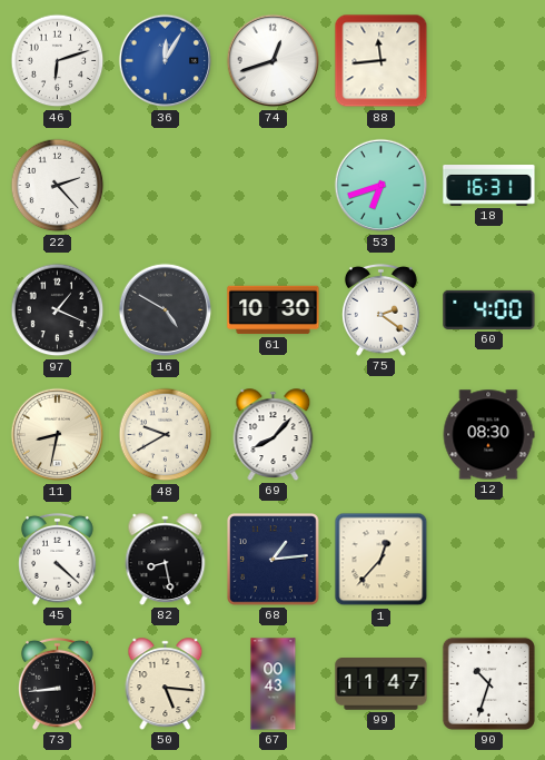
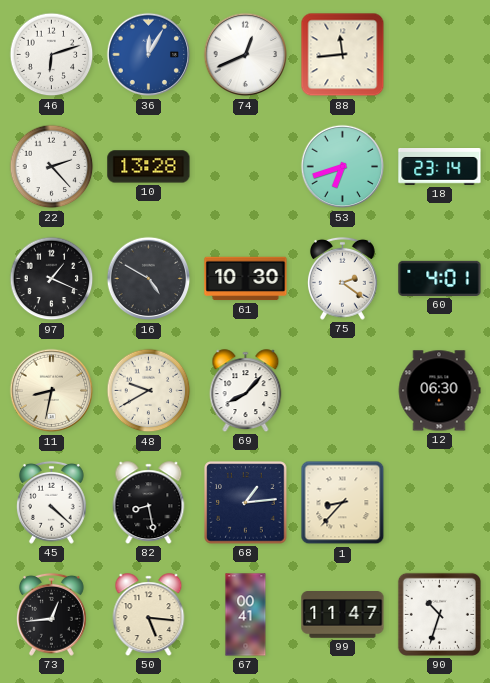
74: 12:42 -> 12:41 (246, 55)
10: none -> 13:28 (149, 167)
18: 16:31 -> 23:14 (440, 167)
60: 4:00 -> 4:01 (440, 278)
12: 08:30 -> 06:30 (439, 391)
1: 12:37 -> 8:37 (343, 503)
73: 8:44 -> 12:44 (51, 614)
67: 00:43 -> 00:41 (246, 615)
